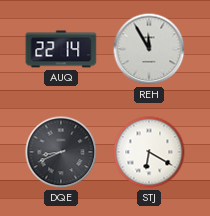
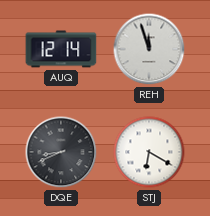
AUQ: 22:14 -> 12:14 (61, 49)
REH: 11:55 -> 11:57 (149, 49)
